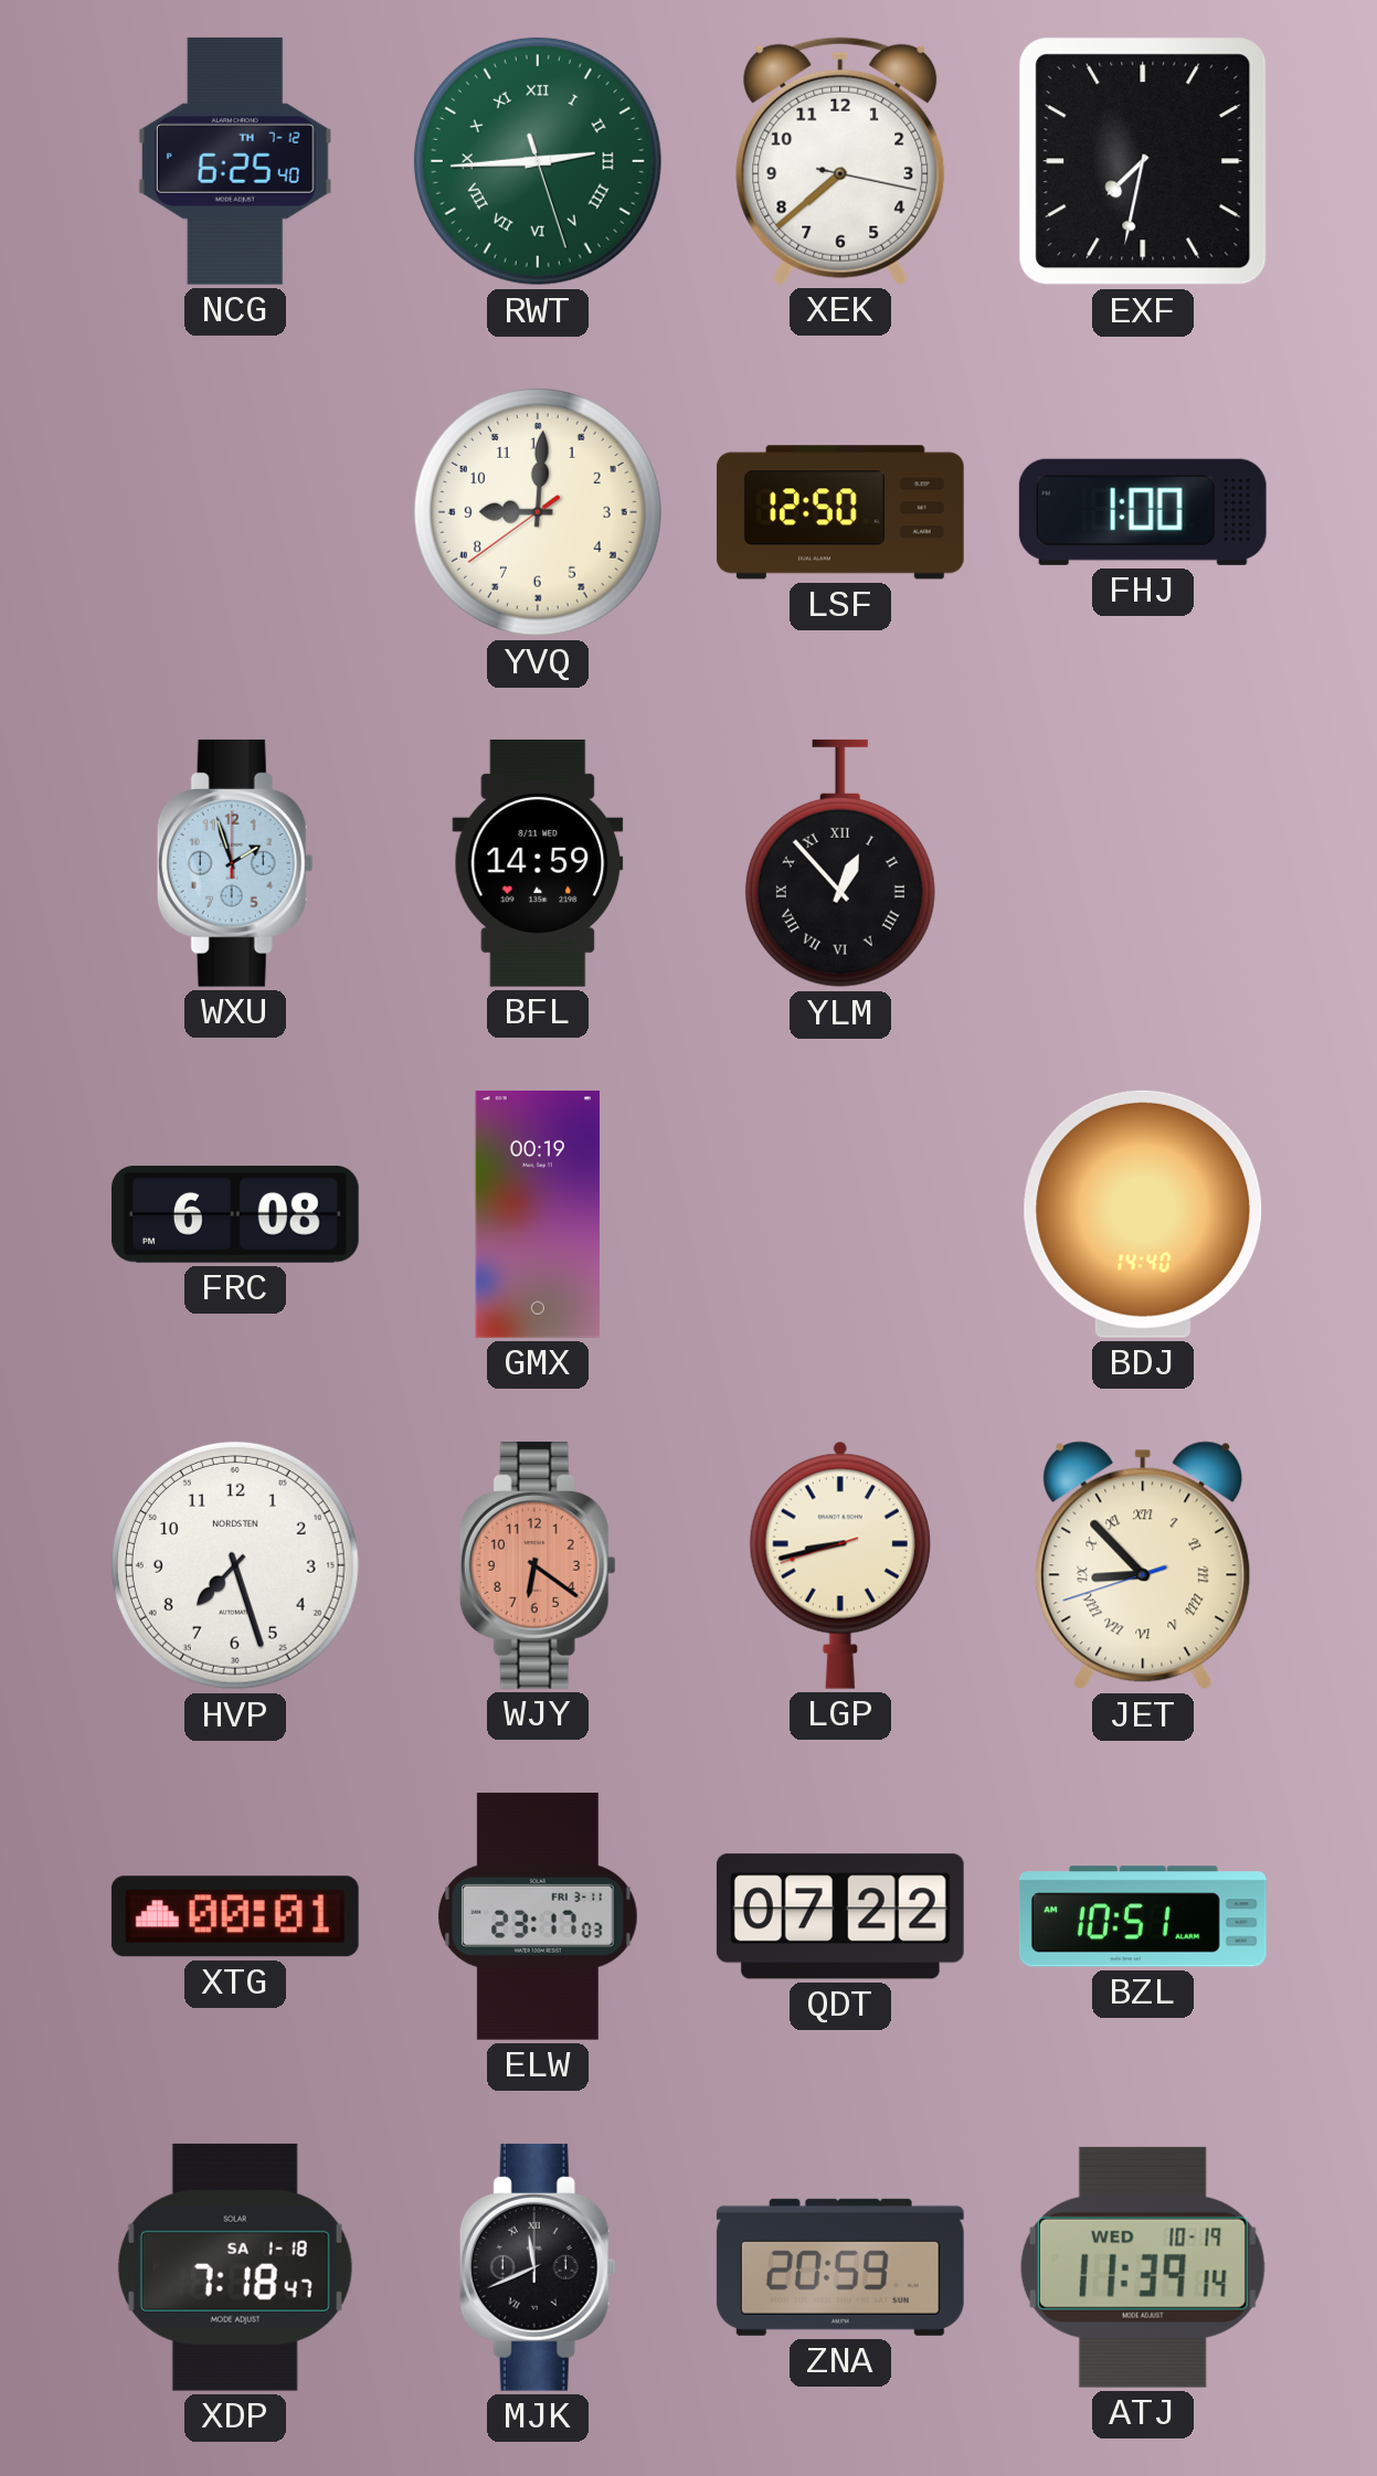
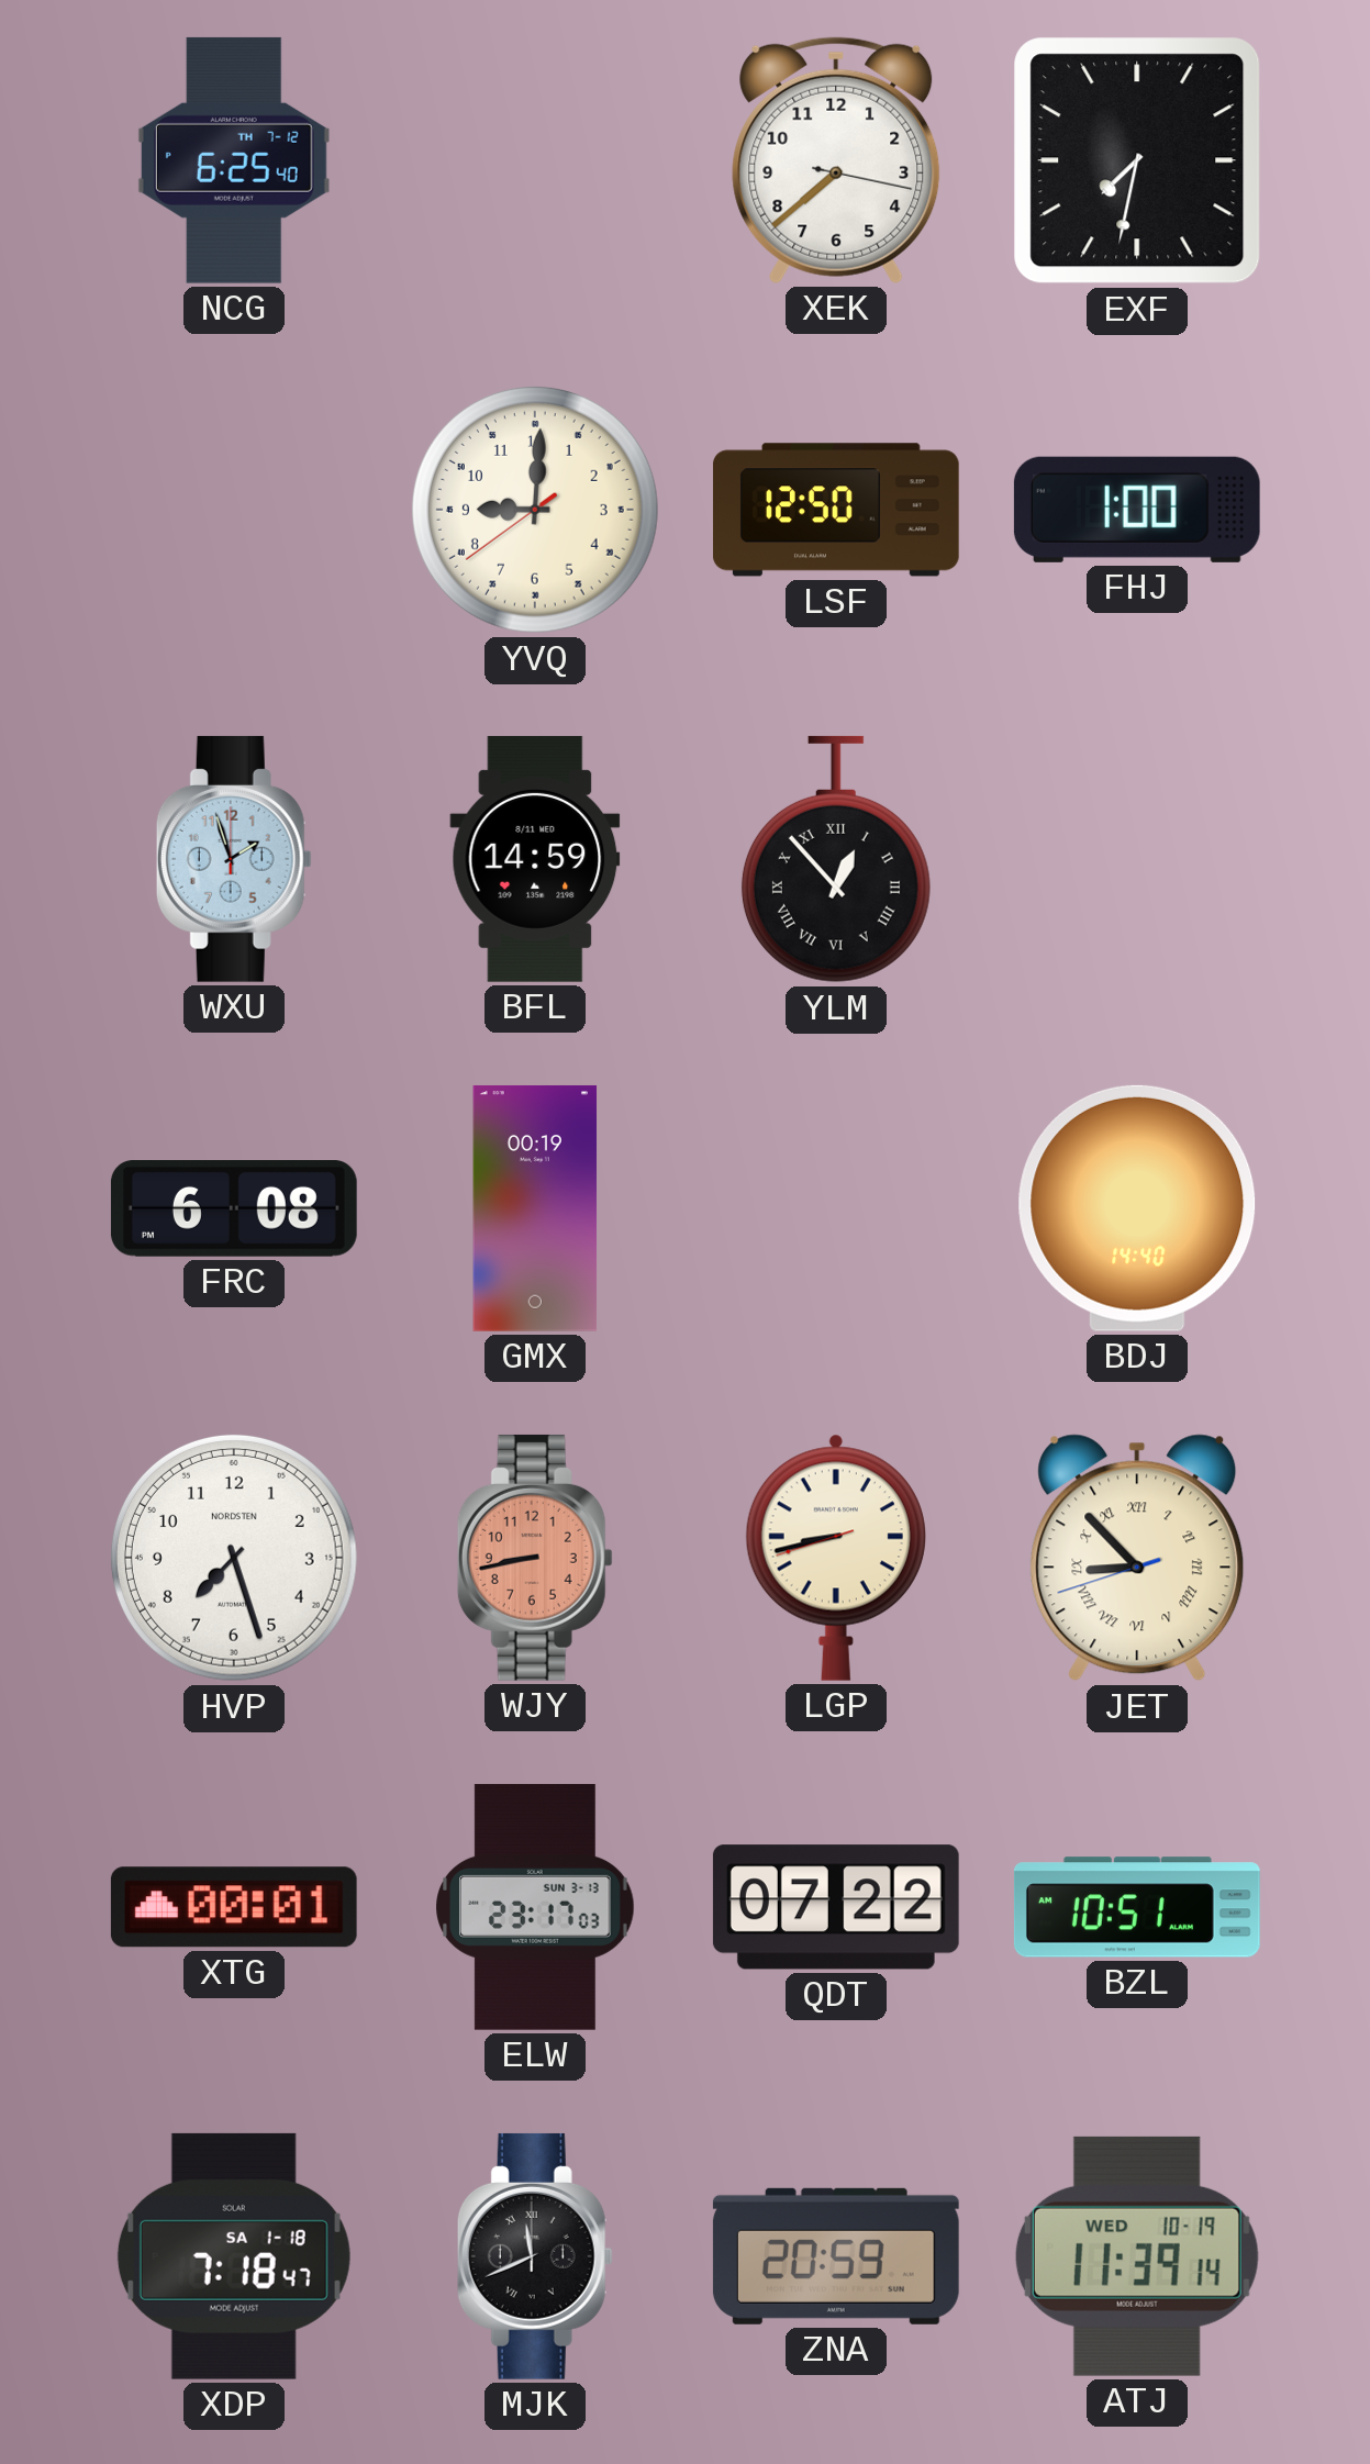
RWT: 2:44 -> none (538, 161)
WJY: 6:21 -> 8:43 (535, 1558)
ELW date: FRI 3-11 -> SUN 3-13 (535, 1907)
